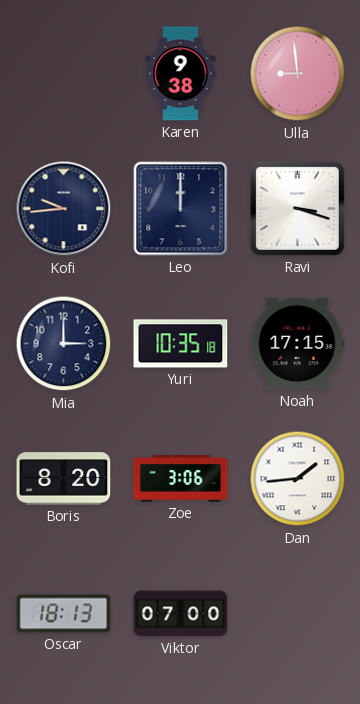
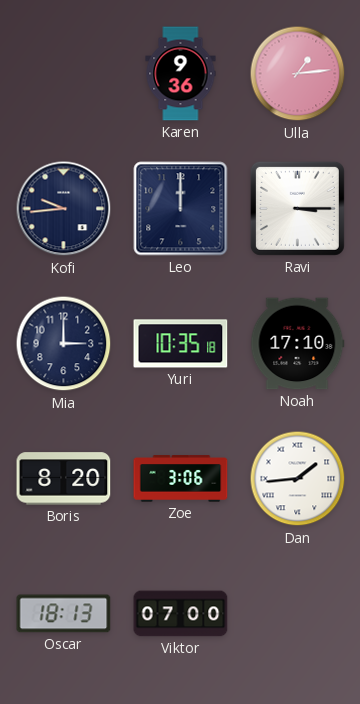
Karen: 9:38 -> 9:36 (181, 74)
Ulla: 8:59 -> 1:14 (298, 74)
Ravi: 3:18 -> 3:15 (297, 208)
Noah: 17:15 -> 17:10 (298, 344)
